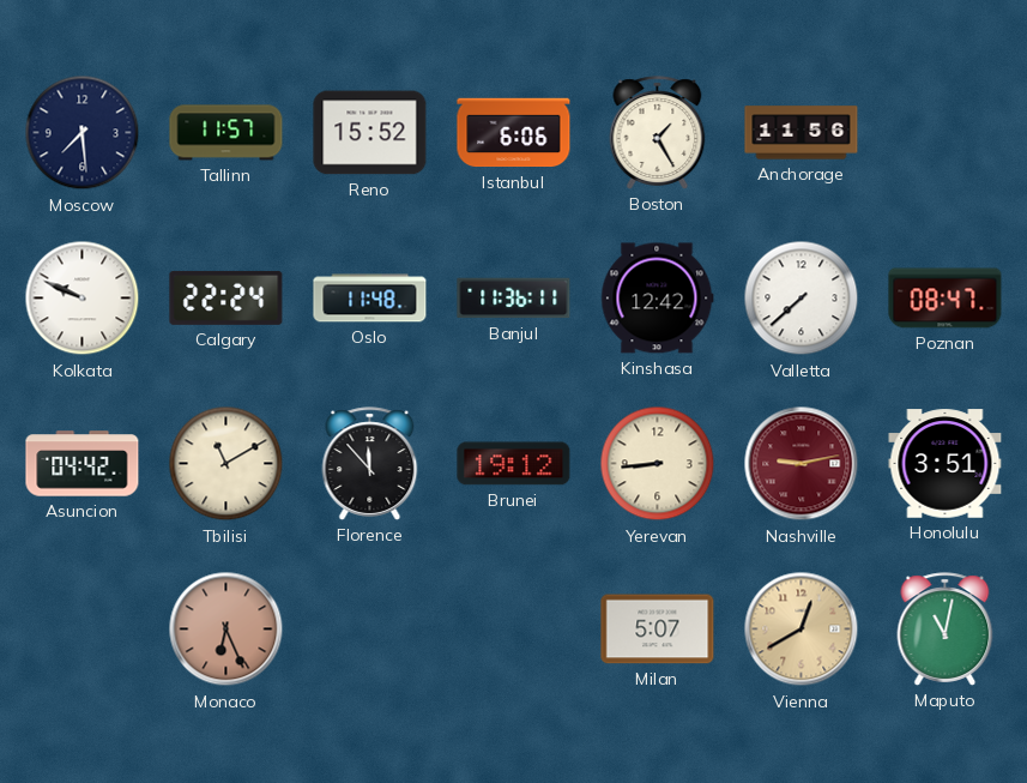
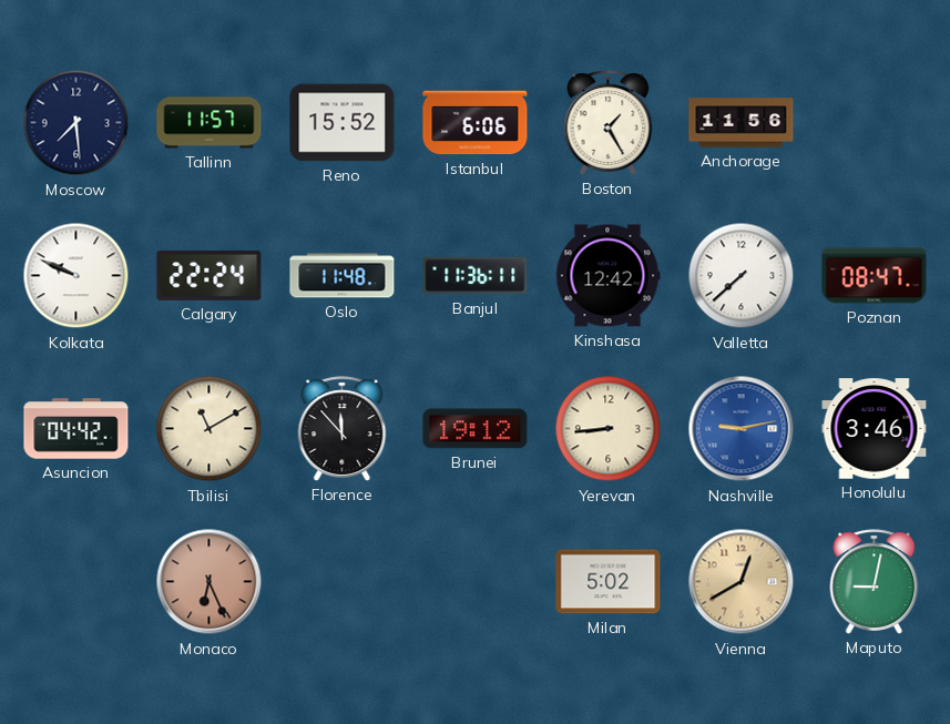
Nashville dial: burgundy -> blue (742, 429)
Honolulu: 3:51 -> 3:46 (875, 429)
Milan: 5:07 -> 5:02 (609, 582)
Maputo: 11:02 -> 9:02 (875, 582)
